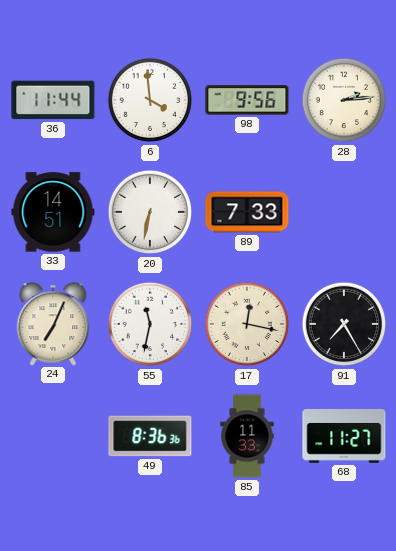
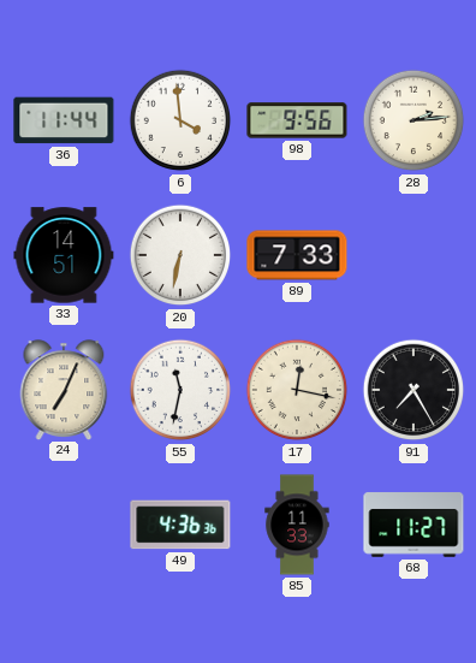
49: 8:36 -> 4:36 (180, 525)
